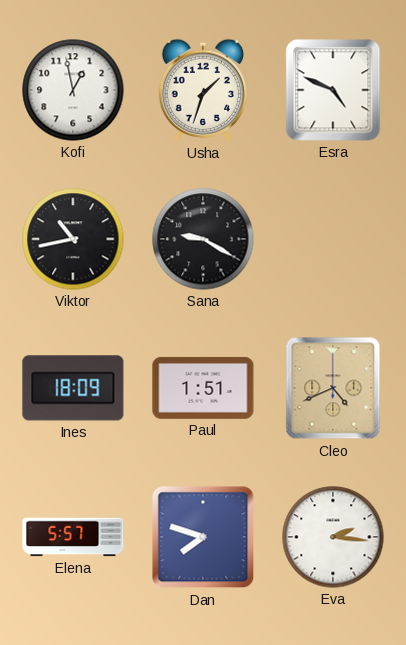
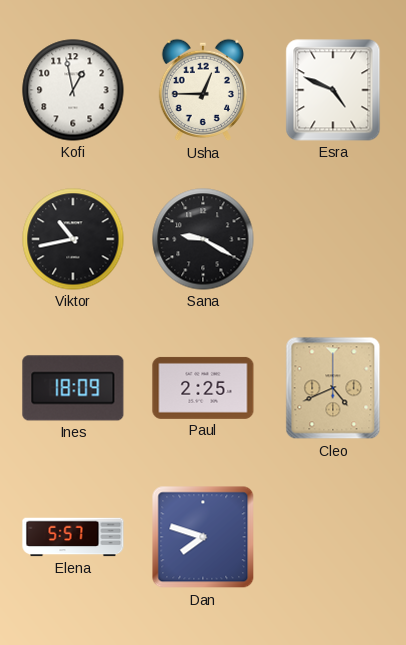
Usha: 1:33 -> 12:45 (202, 90)
Paul: 1:51 -> 2:25 (203, 388)
Eva: 2:16 -> none (333, 537)
